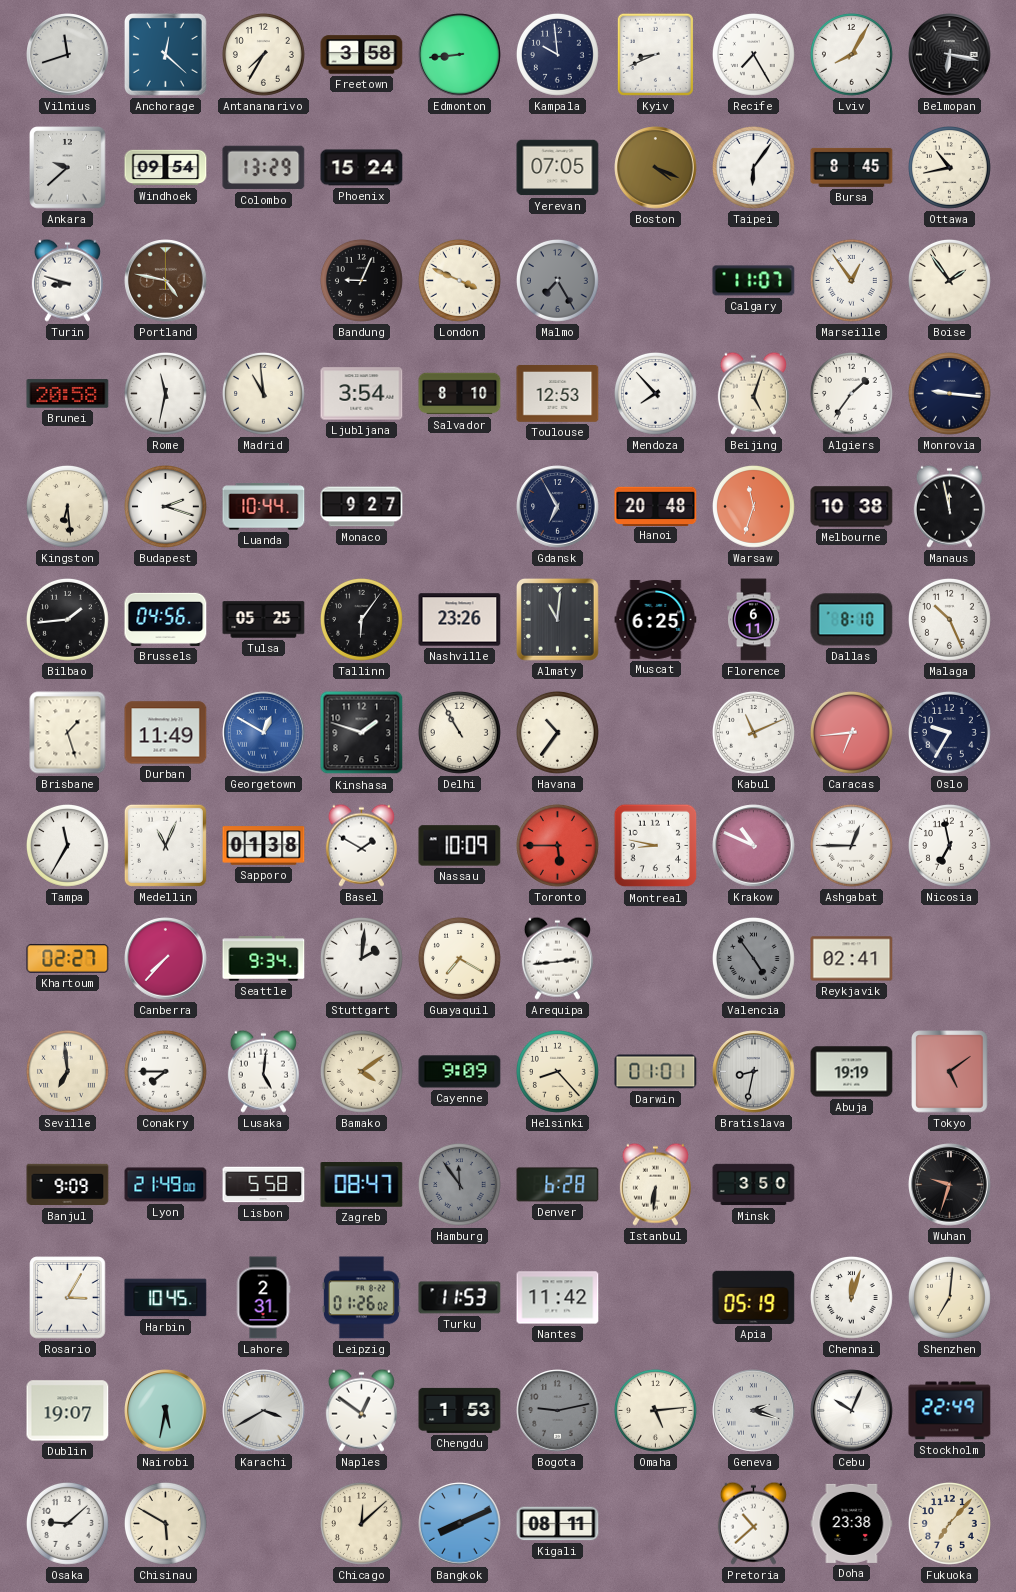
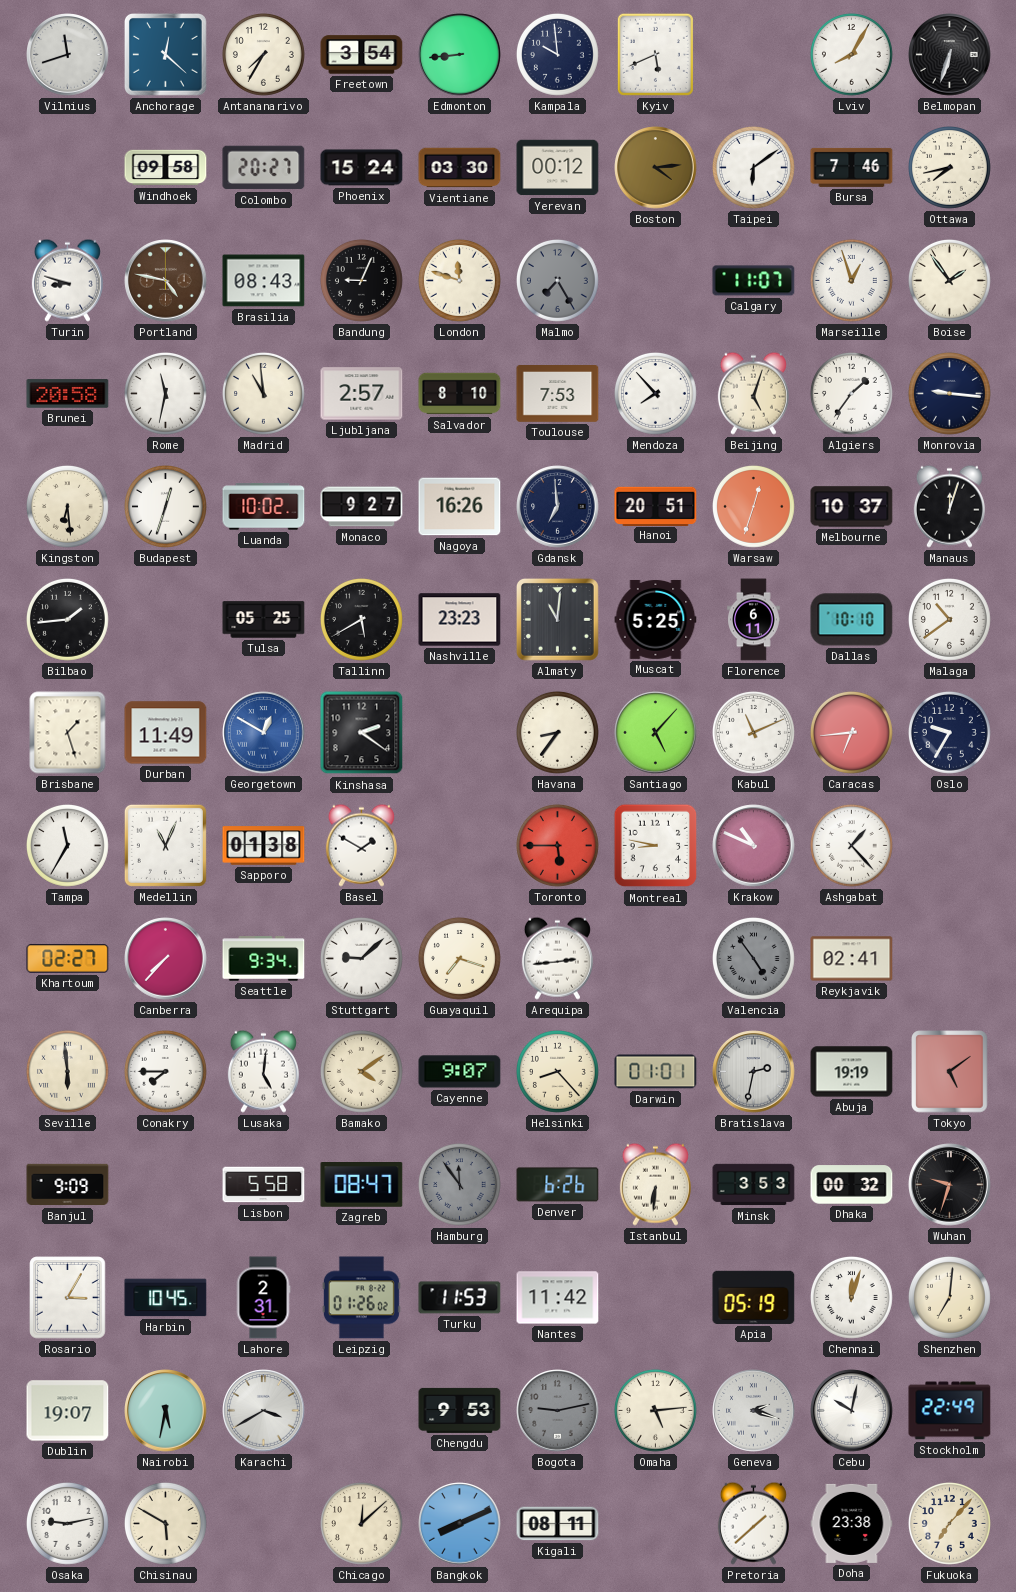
Freetown: 3:58 -> 3:54 (362, 55)
Kyiv: 8:41 -> 5:41 (655, 54)
Recife: 7:25 -> none (753, 54)
Belmopan: 6:17 -> 6:33 (950, 55)
Ankara: 9:38 -> none (68, 168)
Windhoek: 09:54 -> 09:58 (166, 168)
Colombo: 13:29 -> 20:27 (264, 168)
Vientiane: none -> 03:30 (460, 168)
Yerevan: 07:05 -> 00:12 (558, 168)
Boston: 4:19 -> 4:14 (656, 168)
Taipei: 6:06 -> 6:09 (753, 167)
Bursa: 8:45 -> 7:46 (852, 167)
Ottawa: 10:43 -> 7:43 (949, 167)
Brasilia: none -> 08:43 (264, 281)
London: 3:49 -> 11:48 (459, 280)
Marseille: 12:54 -> 12:57 (851, 280)
Ljubljana: 3:54 -> 2:57 (362, 394)
Toulouse: 12:53 -> 7:53 (558, 394)
Budapest: 2:18 -> 12:33 (165, 506)
Luanda: 10:44 -> 10:02 (264, 507)
Nagoya: none -> 16:26 (460, 507)
Gdansk: 6:55 -> 6:59 (558, 507)
Hanoi: 20:48 -> 20:51 (656, 506)
Warsaw: 11:33 -> 12:33 (753, 506)
Melbourne: 10:38 -> 10:37 (852, 507)
Manaus: 11:58 -> 12:03 (949, 506)
Brussels: 04:56 -> none (166, 619)
Tallinn: 6:06 -> 5:40 (361, 619)
Nashville: 23:26 -> 23:23 (460, 620)
Muscat: 6:25 -> 5:25 (656, 619)
Dallas: 8:10 -> 10:10 (852, 620)
Malaga: 10:26 -> 10:39 (949, 619)
Kinshasa: 1:48 -> 2:21 (362, 733)
Delhi: 10:55 -> none (459, 732)
Havana: 10:36 -> 8:36 (557, 732)
Santiago: none -> 5:07 (656, 733)
Nassau: 10:09 -> none (460, 846)
Ashgabat: 12:45 -> 1:23 (851, 845)
Nicosia: 6:58 -> none (949, 845)
Stuttgart: 2:01 -> 9:08 (361, 958)
Guayaquil: 7:20 -> 7:18 (459, 958)
Seville: 6:59 -> 5:59 (67, 1071)
Cayenne: 9:09 -> 9:07 (460, 1072)
Bratislava: 8:32 -> 2:32 (754, 1072)
Lyon: 21:49 -> none (166, 1185)
Denver: 6:28 -> 6:26 (558, 1185)
Minsk: 3:50 -> 3:53 (754, 1185)
Dhaka: none -> 00:32 (852, 1185)
Naples: 12:51 -> none (361, 1410)
Chengdu: 1:53 -> 9:53 (460, 1410)
Cebu: 10:04 -> 10:02 (852, 1411)
Osaka: 9:08 -> 9:13 (67, 1523)
Pretoria: 10:38 -> 1:38 (753, 1523)
